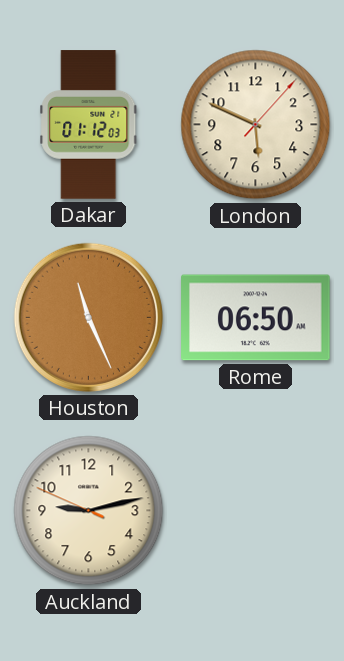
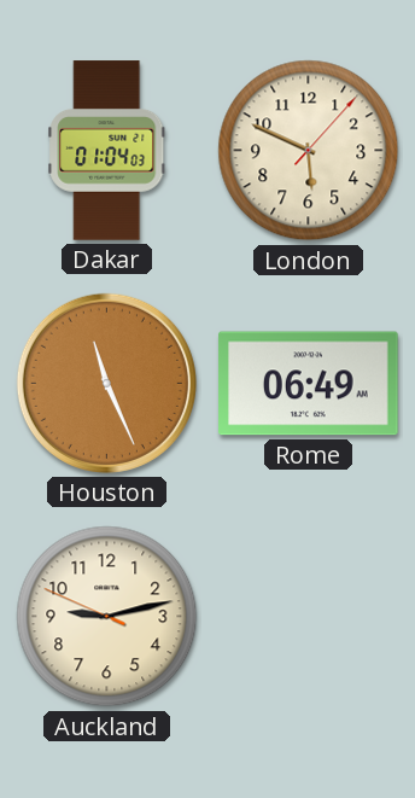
Dakar: 01:12 -> 01:04 (107, 151)
Rome: 06:50 -> 06:49 (309, 384)
